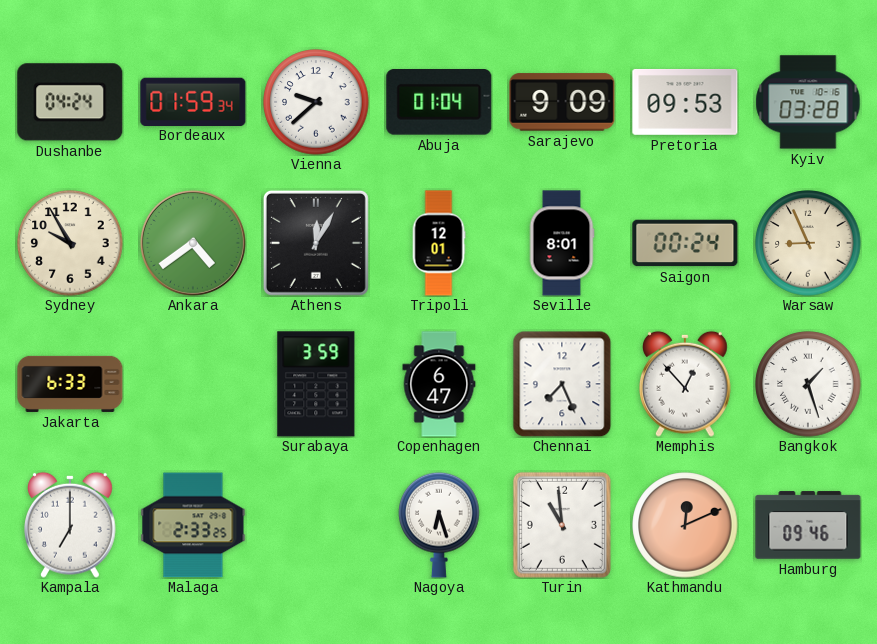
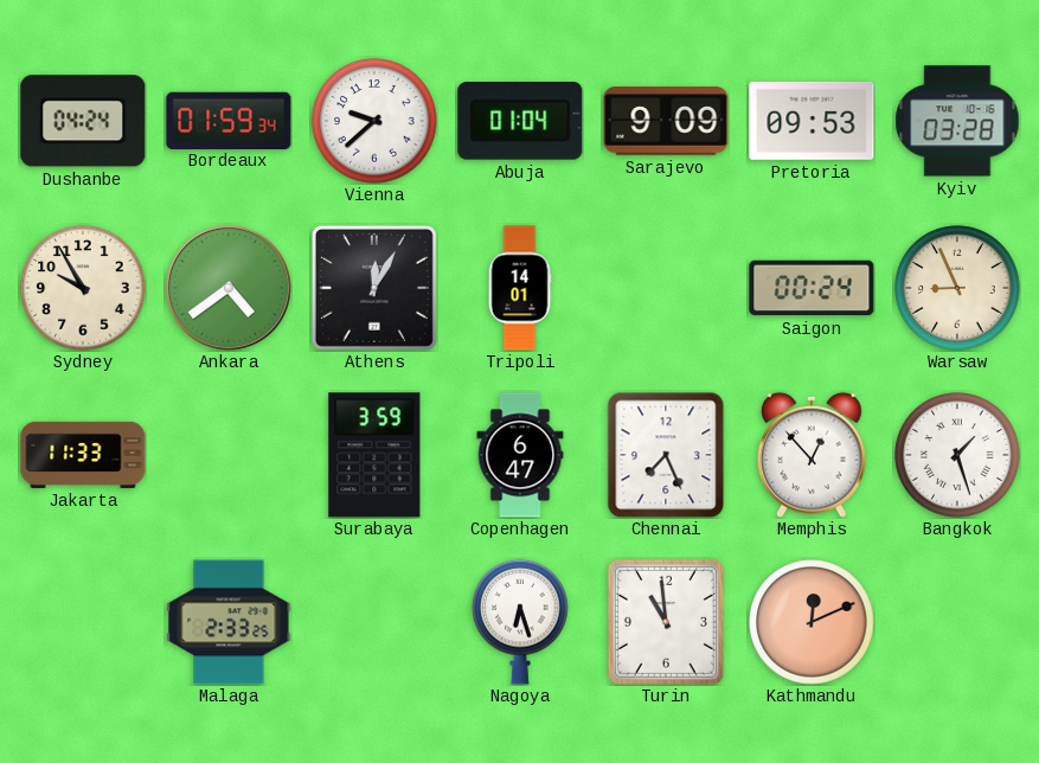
Tripoli: 12:01 -> 14:01 (520, 288)
Seville: 8:01 -> none (562, 243)
Jakarta: 6:33 -> 11:33 (83, 455)
Kampala: 7:00 -> none (71, 525)
Hamburg: 09:46 -> none (808, 525)
